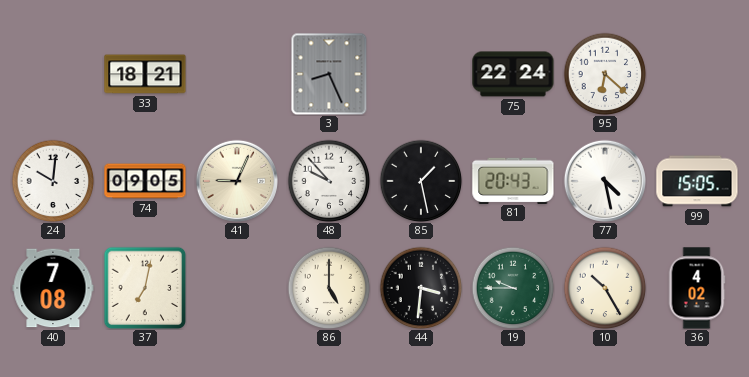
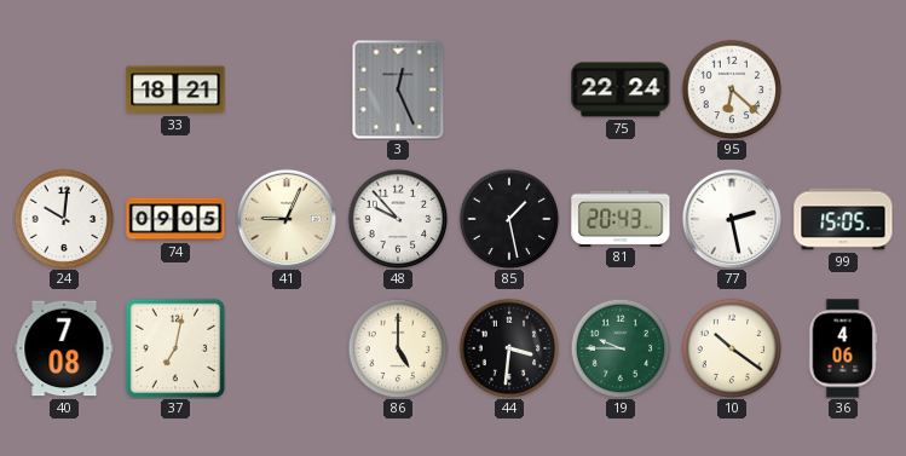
3: 8:26 -> 12:26 (398, 90)
77: 4:28 -> 2:28 (732, 219)
10: 10:25 -> 10:21 (732, 348)
36: 4:02 -> 4:06 (843, 348)
